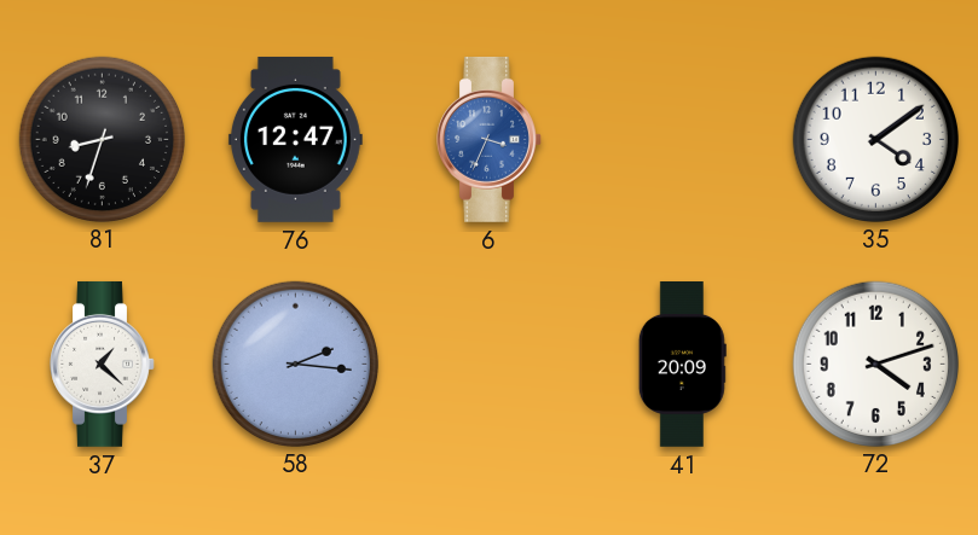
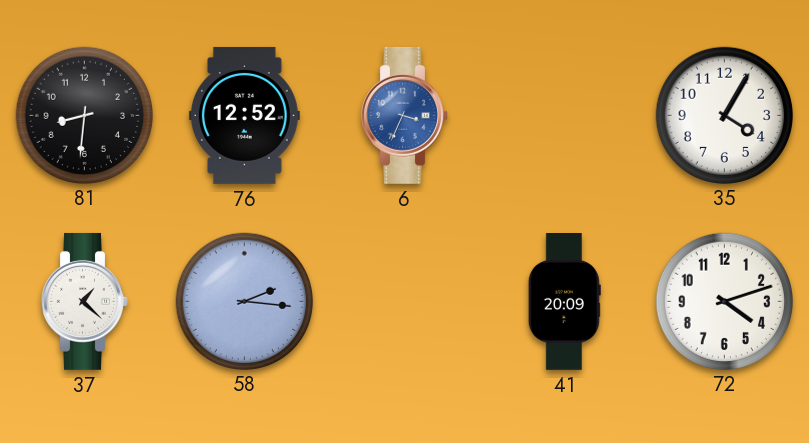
81: 8:33 -> 8:31 (84, 115)
76: 12:47 -> 12:52 (244, 115)
35: 4:09 -> 4:05 (724, 115)
